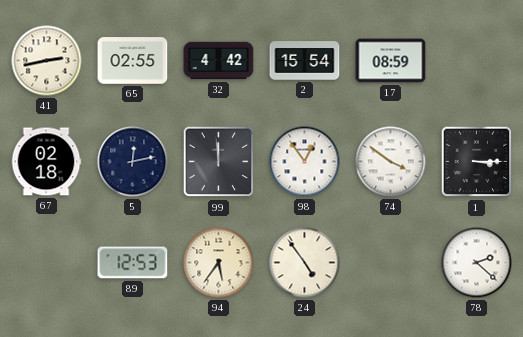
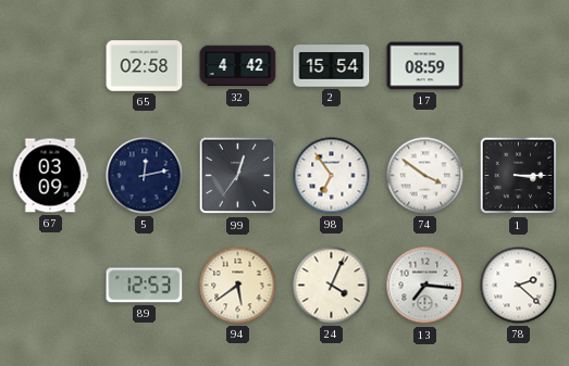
41: 2:43 -> none (47, 61)
65: 02:55 -> 02:58 (145, 66)
67: 02:18 -> 03:09 (50, 176)
99: 11:59 -> 12:36 (238, 176)
98: 12:54 -> 6:54 (332, 176)
94: 5:36 -> 5:39 (238, 286)
24: 4:54 -> 4:04 (332, 286)
13: none -> 7:16 (425, 286)
